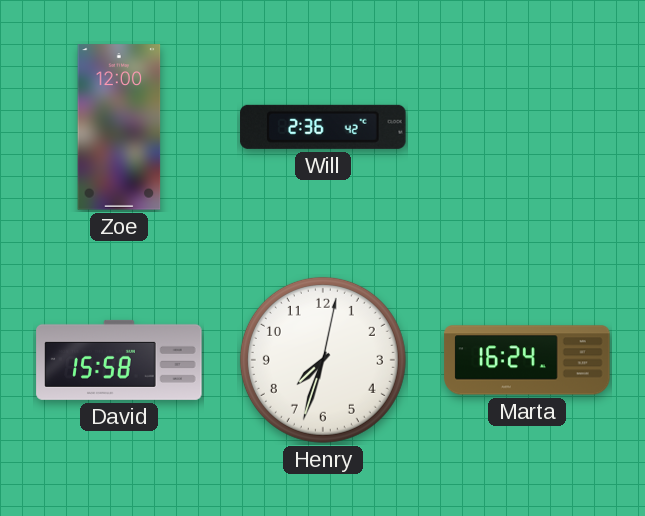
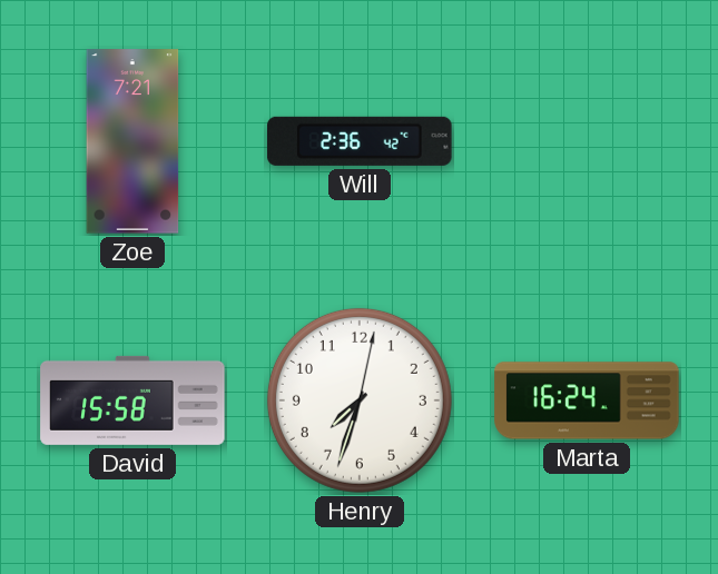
Zoe: 12:00 -> 7:21 (132, 141)
